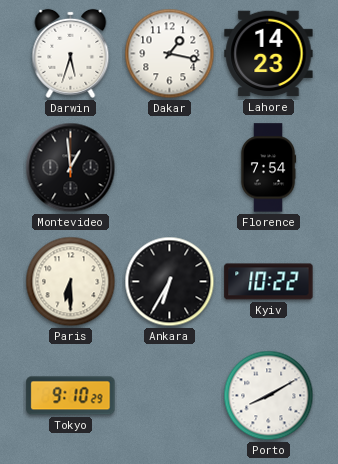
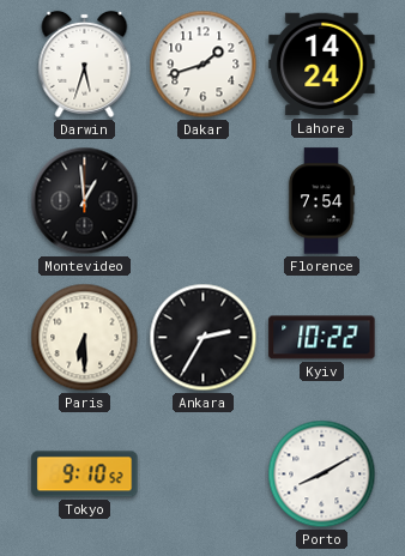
Dakar: 1:17 -> 1:42 (204, 65)
Lahore: 14:23 -> 14:24 (322, 65)
Ankara: 6:35 -> 2:35 (204, 338)
Tokyo: 9:10:29 -> 9:10:52 (85, 475)
